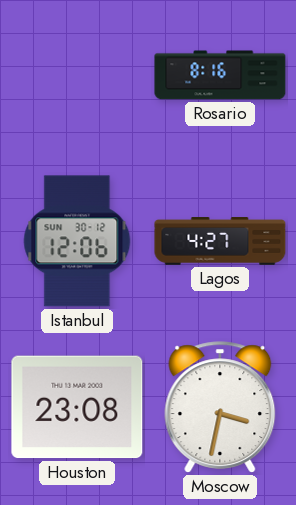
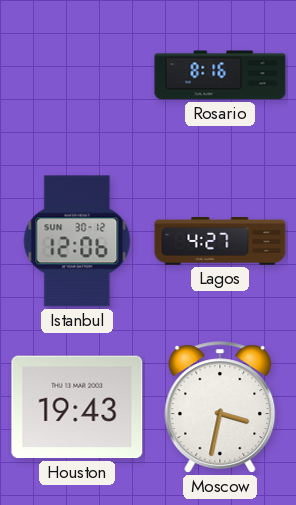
Houston: 23:08 -> 19:43 (77, 407)
